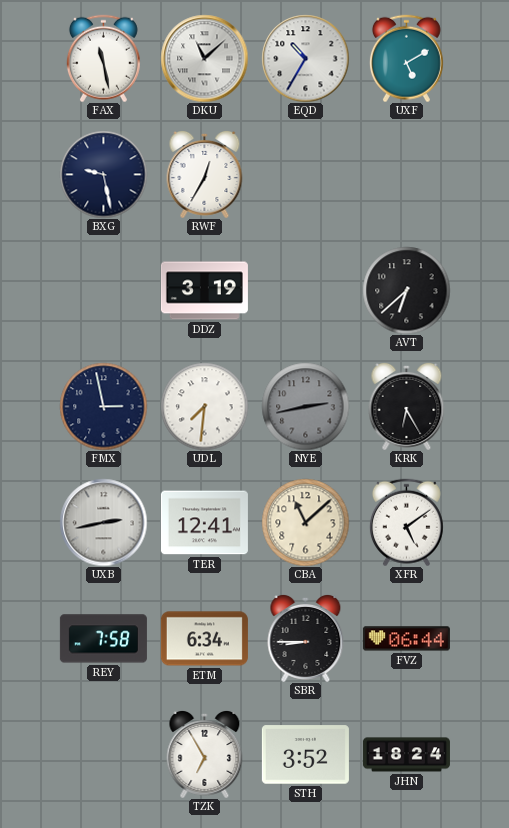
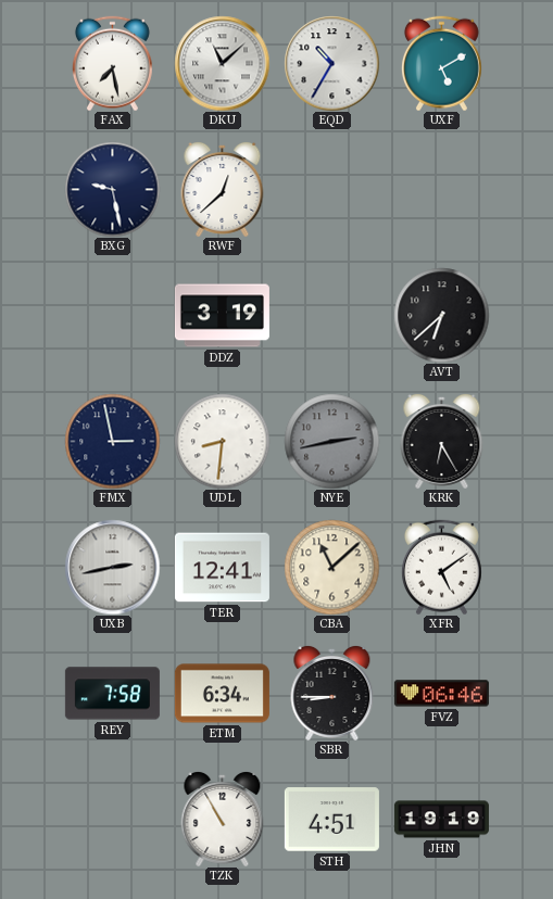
FAX: 11:28 -> 7:28 (112, 63)
RWF: 12:35 -> 12:38 (223, 189)
UDL: 7:31 -> 8:31 (222, 441)
FVZ: 06:44 -> 06:46 (441, 694)
TZK: 6:55 -> 10:55 (223, 819)
STH: 3:52 -> 4:51 (331, 820)
JHN: 18:24 -> 19:19 (441, 820)
